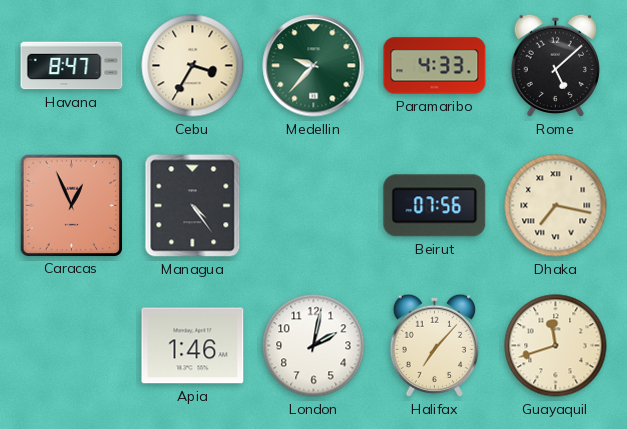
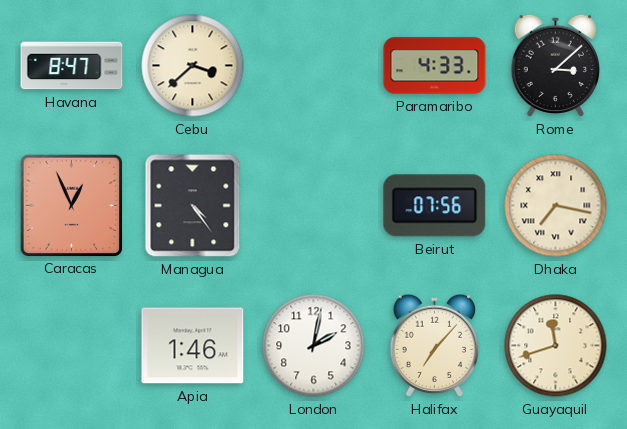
Cebu: 3:35 -> 3:38 (193, 66)
Medellin: 9:37 -> none (314, 66)
Rome: 5:08 -> 3:08 (555, 65)
